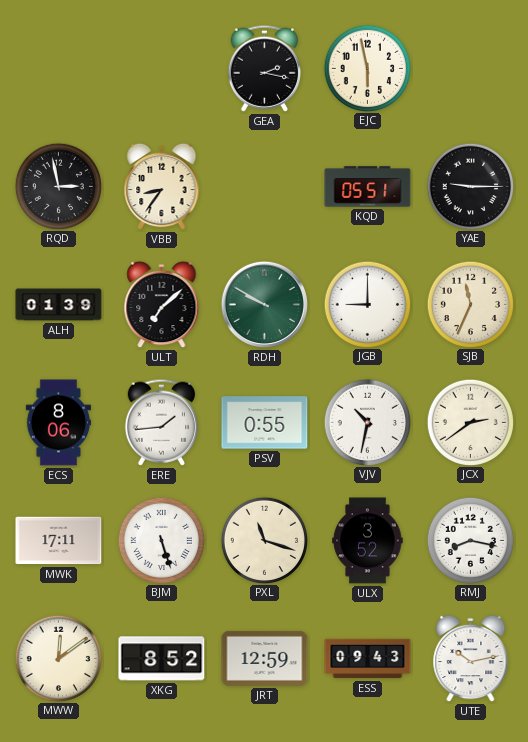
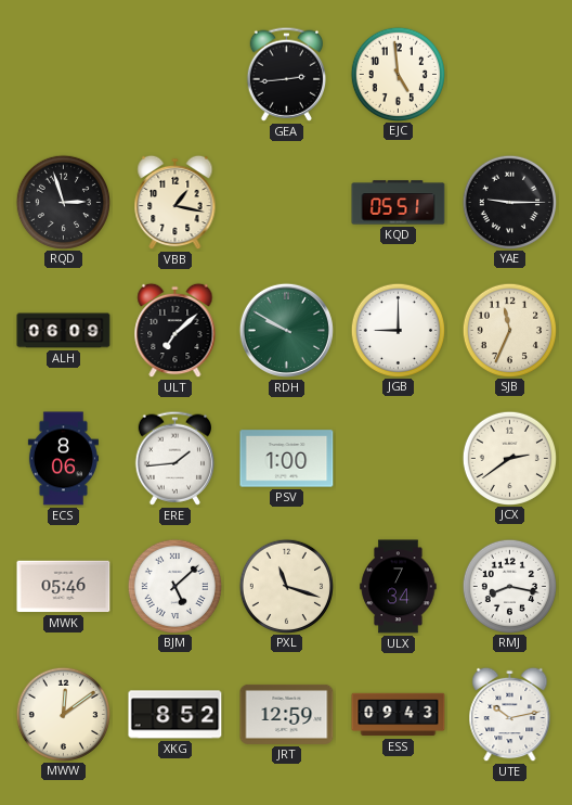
GEA: 2:17 -> 2:44 (286, 74)
EJC: 5:58 -> 4:59 (398, 74)
RQD: 2:58 -> 2:57 (63, 202)
VBB: 8:36 -> 1:17 (175, 203)
ALH: 01:39 -> 06:09 (64, 331)
PSV: 0:55 -> 1:00 (287, 459)
VJV: 10:32 -> none (367, 422)
MWK: 17:11 -> 05:46 (64, 587)
BJM: 5:27 -> 5:08 (174, 586)
ULX: 3:52 -> 7:34 (399, 587)
